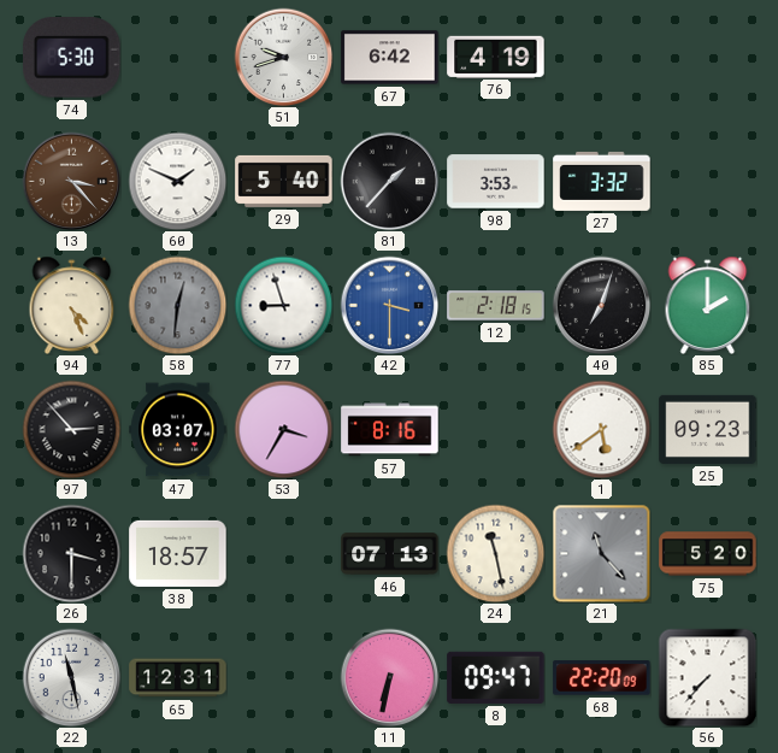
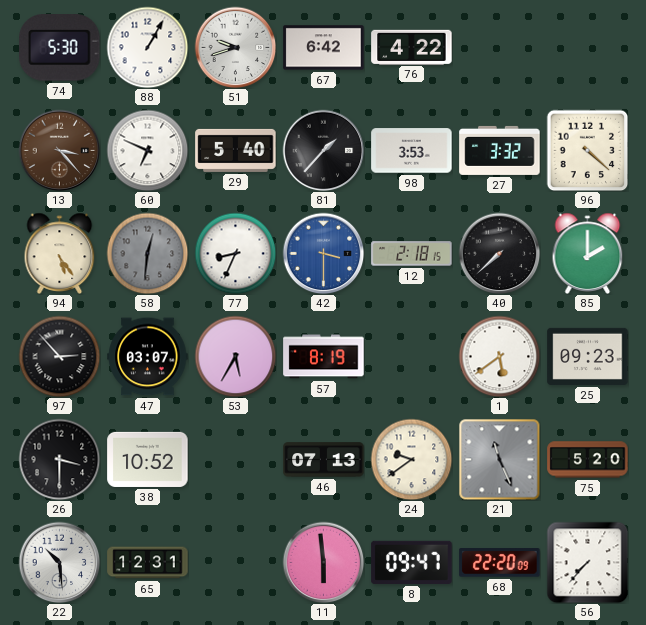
88: none -> 1:05 (147, 47)
76: 4:19 -> 4:22 (412, 47)
60: 1:49 -> 6:49 (147, 150)
96: none -> 4:22 (587, 150)
94: 4:26 -> 5:24 (60, 253)
77: 8:57 -> 8:34 (235, 253)
40: 7:03 -> 7:38 (499, 253)
53: 3:35 -> 5:35 (235, 356)
57: 8:16 -> 8:19 (324, 357)
38: 18:57 -> 10:52 (148, 459)
24: 11:28 -> 9:39 (411, 459)
21: 11:23 -> 11:26 (499, 459)
22: 11:28 -> 10:29 (59, 562)
11: 6:32 -> 5:59 (323, 562)
